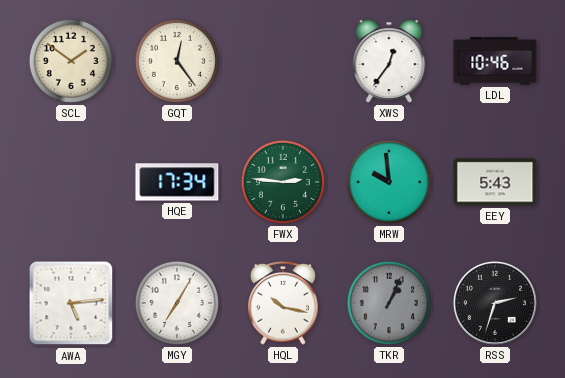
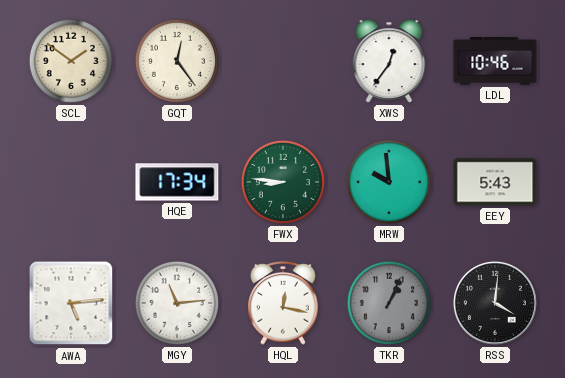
FWX: 2:46 -> 8:46 (283, 182)
MGY: 7:05 -> 11:14 (177, 303)
HQL: 10:17 -> 12:17 (283, 304)
RSS: 2:33 -> 4:01 (495, 303)
